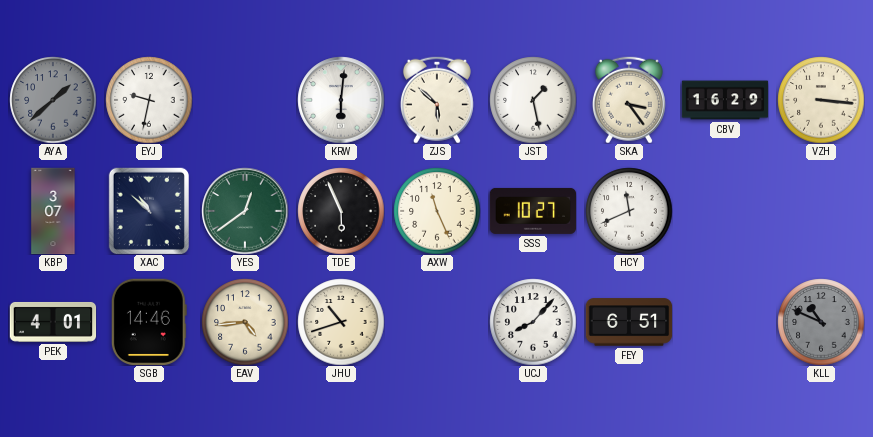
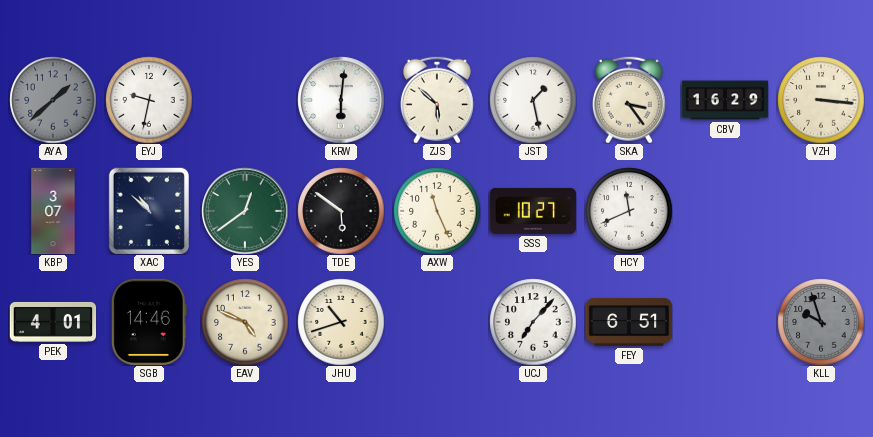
TDE: 5:56 -> 5:51 (341, 211)
EAV: 4:44 -> 4:49 (245, 322)
UCJ: 8:07 -> 7:07 (533, 322)
KLL: 10:49 -> 9:57 (821, 322)
